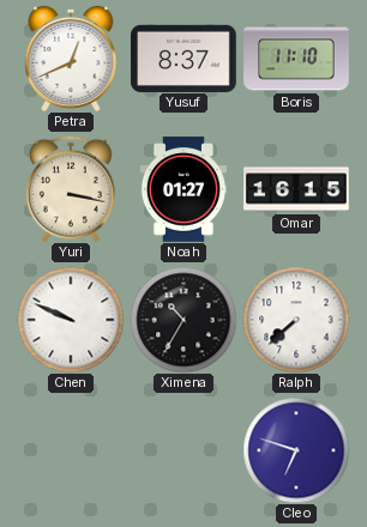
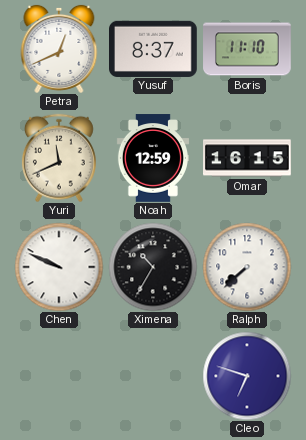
Yuri: 3:17 -> 11:41 (59, 158)
Noah: 01:27 -> 12:59 (153, 158)
